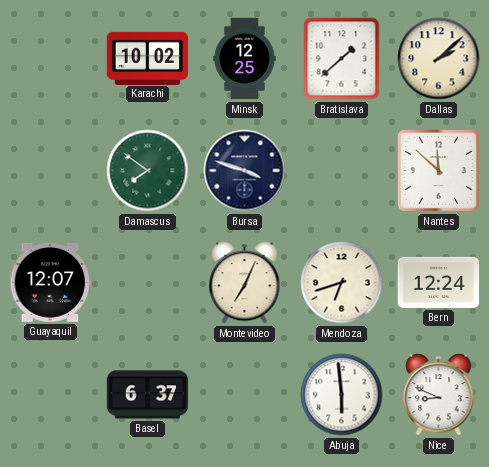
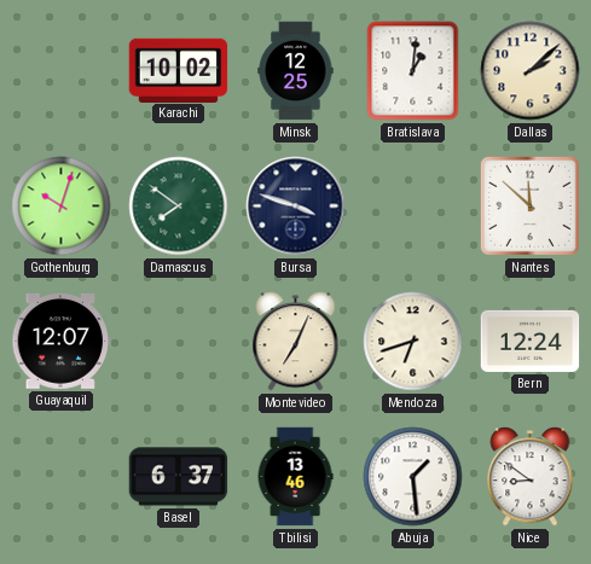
Bratislava: 1:38 -> 1:01 (413, 71)
Gothenburg: none -> 10:03 (62, 207)
Tbilisi: none -> 13:46 (295, 477)
Abuja: 5:59 -> 1:29 (413, 477)
Nice: 8:49 -> 8:51 (531, 477)
